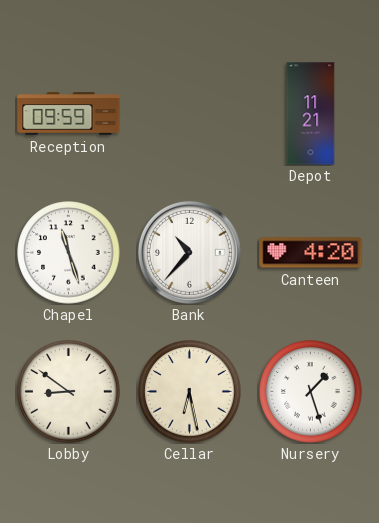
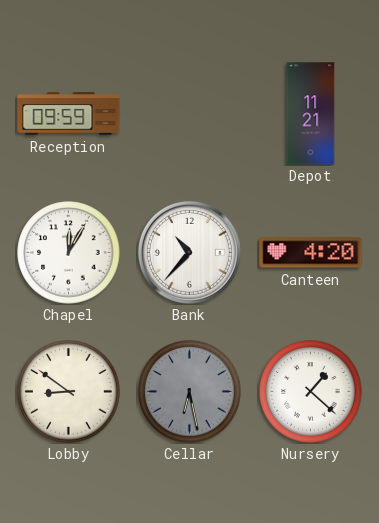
Chapel: 11:27 -> 12:05 (69, 253)
Cellar dial: cream -> grey (190, 392)
Nursery: 1:27 -> 1:22 (311, 392)
